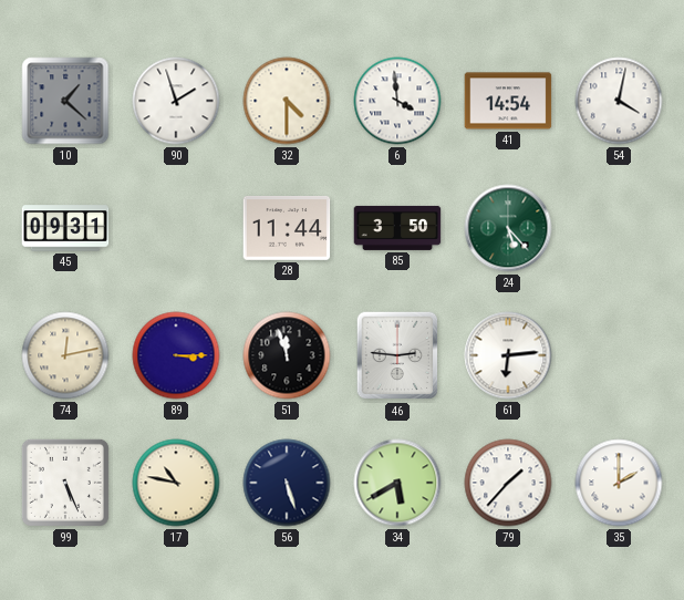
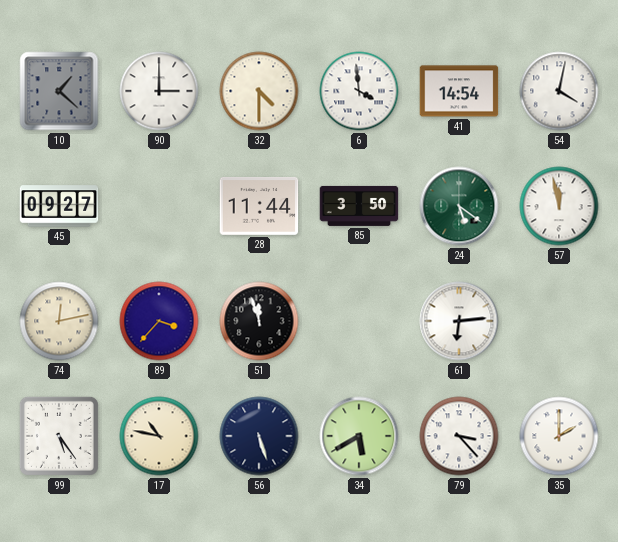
90: 1:57 -> 3:00 (159, 91)
45: 09:31 -> 09:27 (59, 206)
24: 5:23 -> 5:21 (459, 206)
57: none -> 11:58 (559, 206)
89: 3:15 -> 3:37 (159, 321)
46: 2:46 -> none (397, 355)
99: 5:26 -> 5:24 (59, 436)
79: 1:37 -> 3:23 (459, 436)
